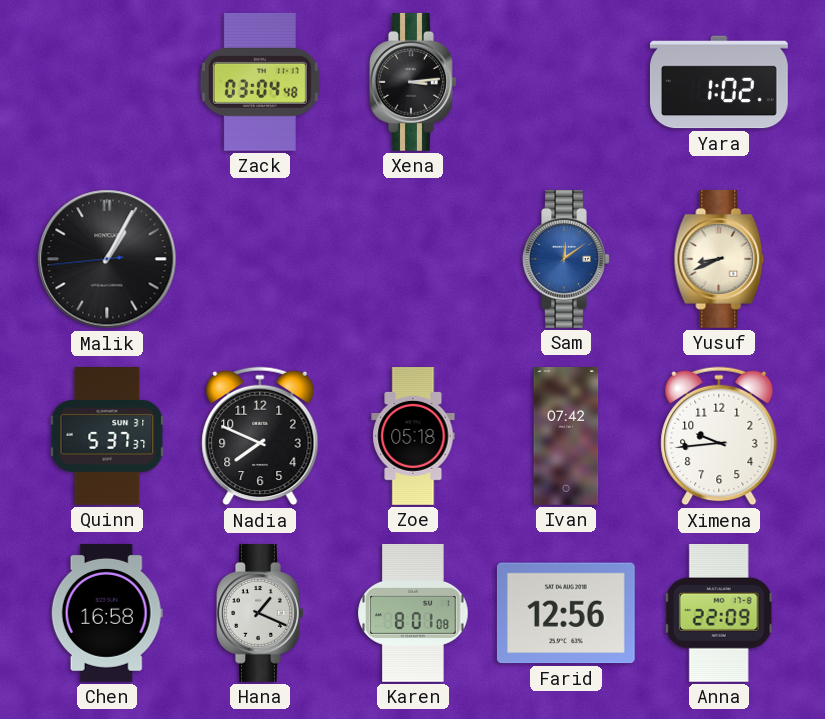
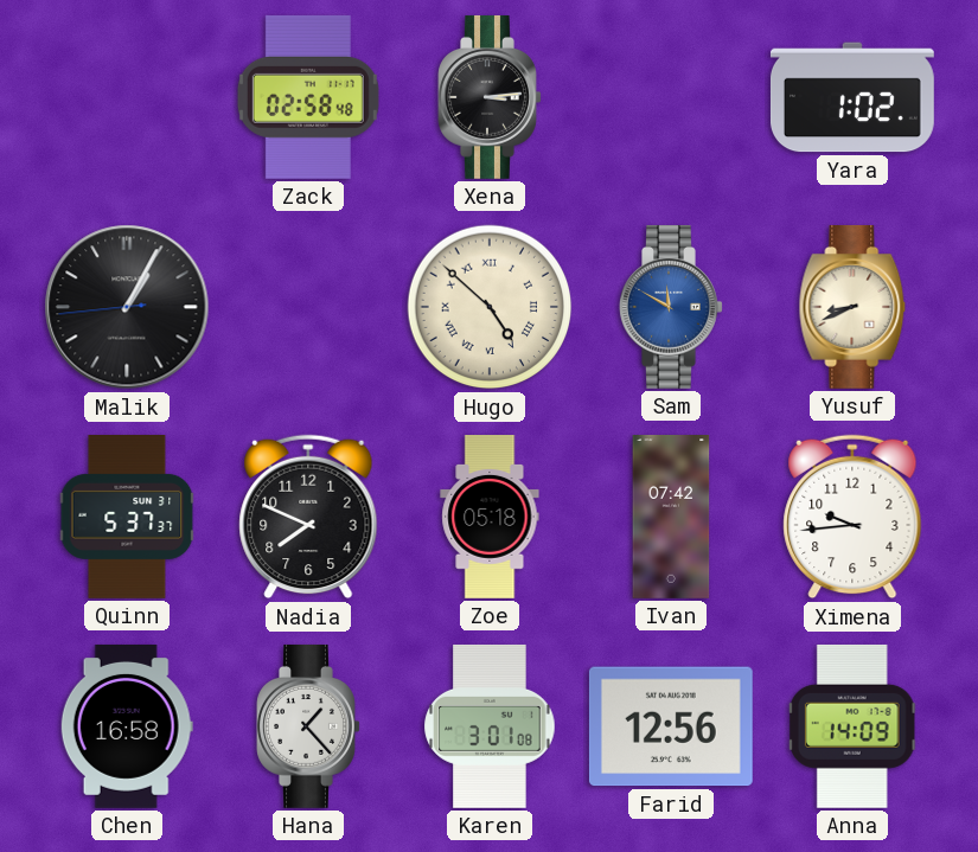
Zack: 03:04 -> 02:58 (308, 97)
Hugo: none -> 4:52 (490, 307)
Sam: 12:09 -> 11:50 (671, 307)
Hana: 1:19 -> 1:23 (308, 726)
Karen: 8:01 -> 3:01 (490, 726)
Anna: 22:09 -> 14:09 (852, 726)
